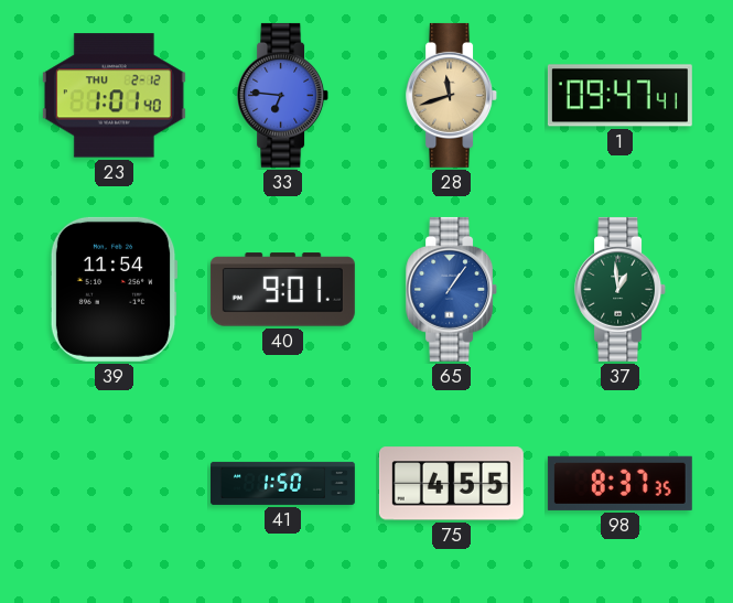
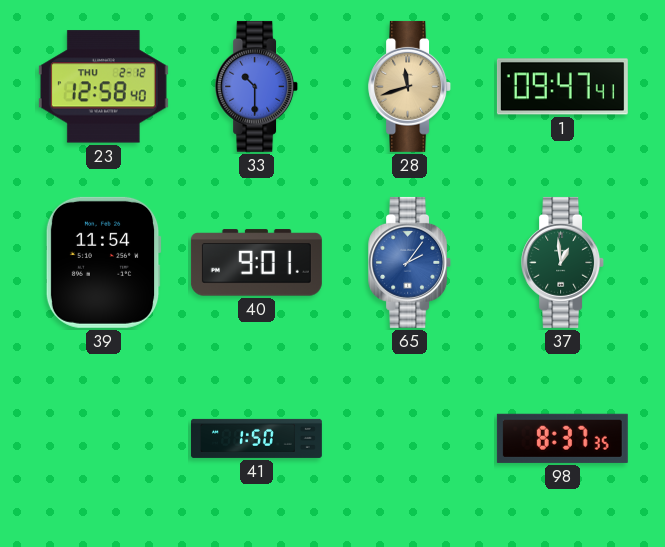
23: 1:01 -> 12:58 (103, 87)
33: 6:46 -> 10:30 (257, 86)
65: 1:06 -> 2:06 (410, 262)
75: 4:55 -> none (451, 484)
